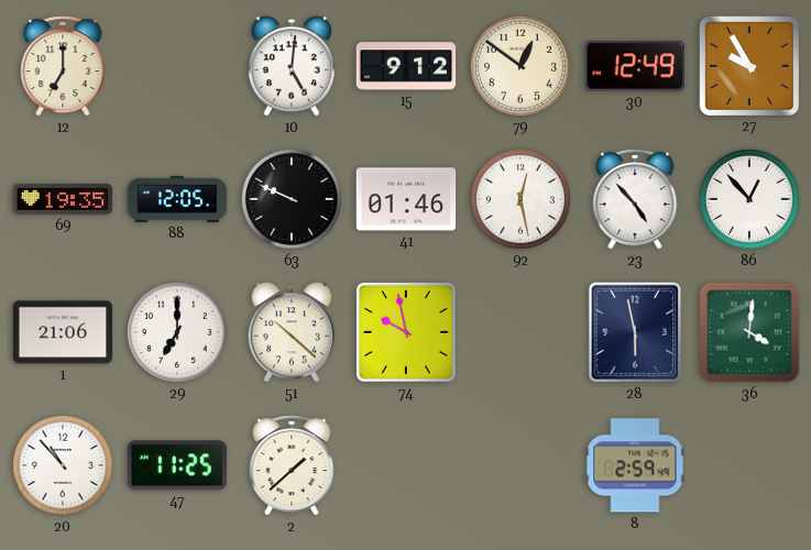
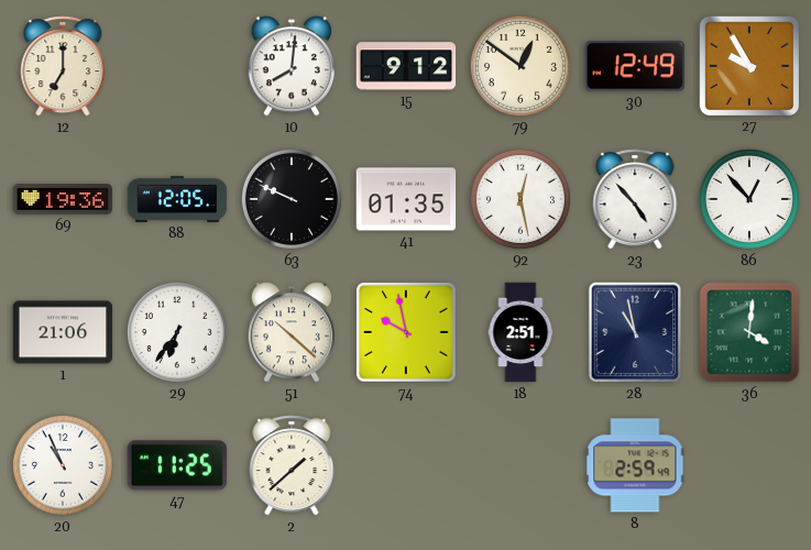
10: 5:01 -> 8:01 (292, 66)
69: 19:35 -> 19:36 (63, 199)
41: 01:46 -> 01:35 (406, 199)
29: 7:00 -> 6:36 (177, 332)
18: none -> 2:51 (520, 332)
28: 5:58 -> 10:58 (635, 332)
20: 10:53 -> 10:56 (63, 465)
